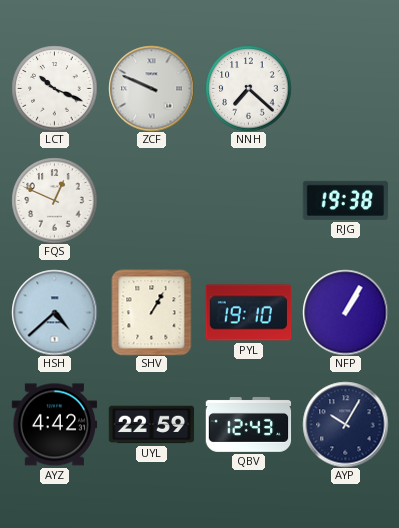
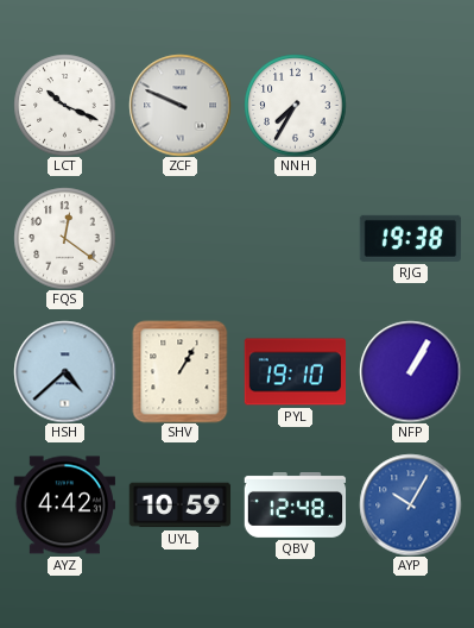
NNH: 7:22 -> 7:35 (295, 105)
FQS: 12:49 -> 12:21 (64, 238)
UYL: 22:59 -> 10:59 (179, 505)
QBV: 12:43 -> 12:48 (295, 505)
AYP dial: navy -> blue (410, 504)
